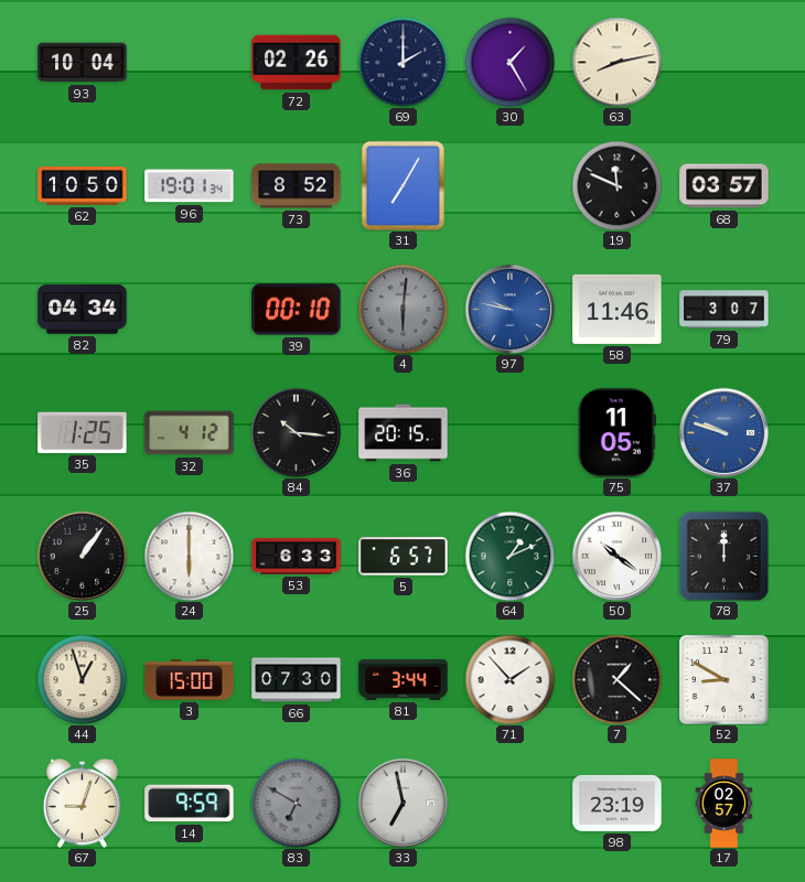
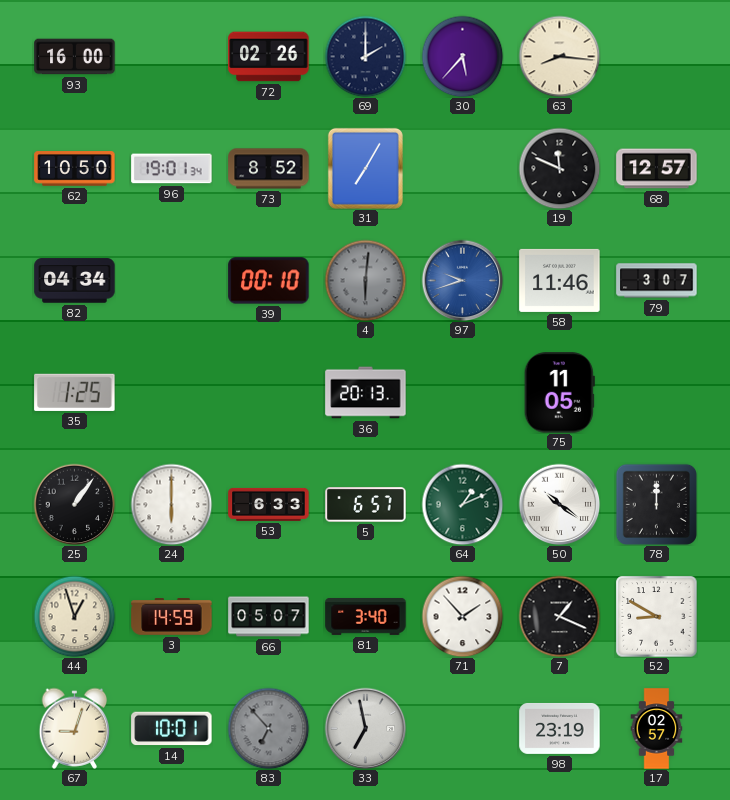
93: 10:04 -> 16:00 (75, 57)
30: 1:25 -> 5:37 (462, 56)
63: 8:13 -> 8:16 (559, 56)
68: 03:57 -> 12:57 (657, 169)
97: 9:47 -> 9:42 (462, 280)
32: 4:12 -> none (190, 433)
84: 10:16 -> none (296, 432)
36: 20:15 -> 20:13 (366, 393)
37: 9:48 -> none (723, 432)
3: 15:00 -> 14:59 (172, 617)
66: 07:30 -> 05:07 (269, 617)
81: 3:44 -> 3:40 (366, 616)
7: 1:22 -> 1:19 (559, 616)
14: 9:59 -> 10:01 (172, 729)
83: 6:50 -> 6:53 (268, 728)
